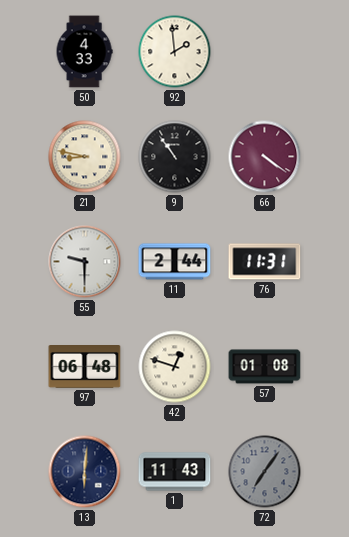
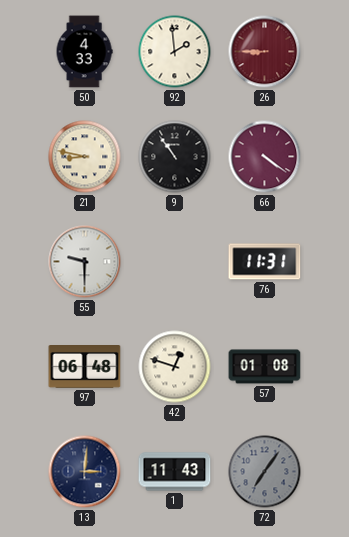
26: none -> 8:45 (265, 52)
11: 2:44 -> none (175, 262)
13: 6:01 -> 3:01 (85, 472)
